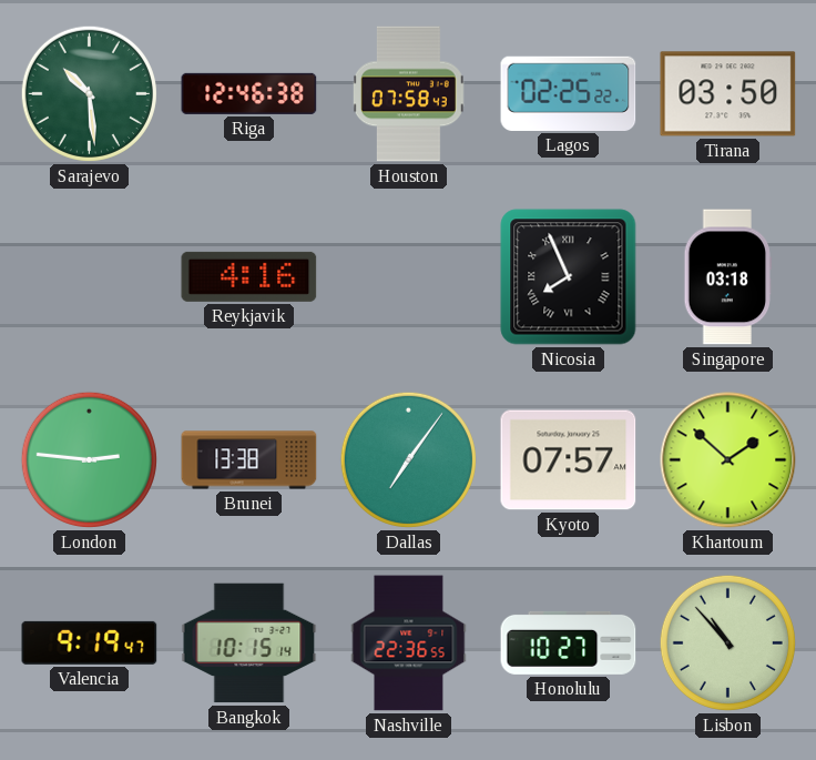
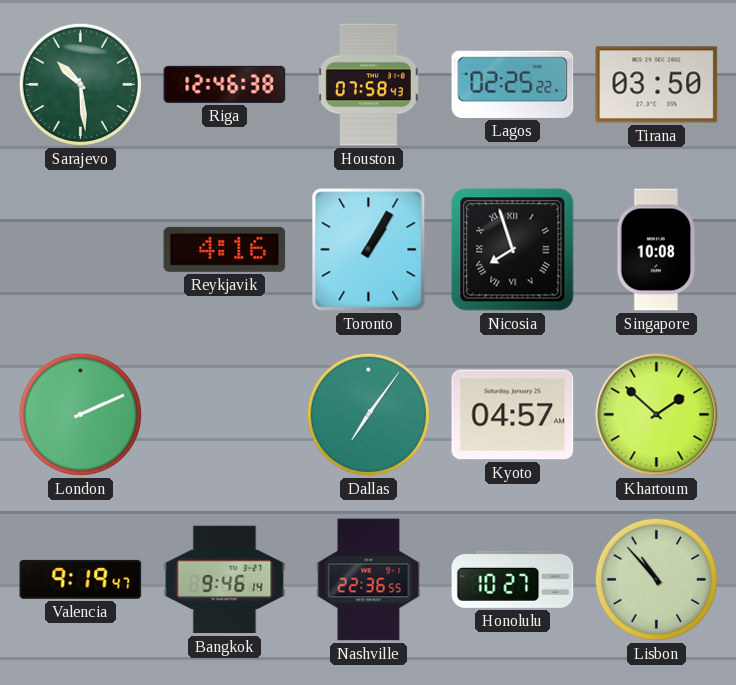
Toronto: none -> 1:05 (369, 250)
Nicosia: 7:56 -> 7:57 (513, 250)
Singapore: 03:18 -> 10:08 (657, 250)
London: 2:46 -> 2:11 (80, 414)
Brunei: 13:38 -> none (249, 460)
Kyoto: 07:57 -> 04:57 (513, 415)
Bangkok: 10:15 -> 9:46 (225, 580)
